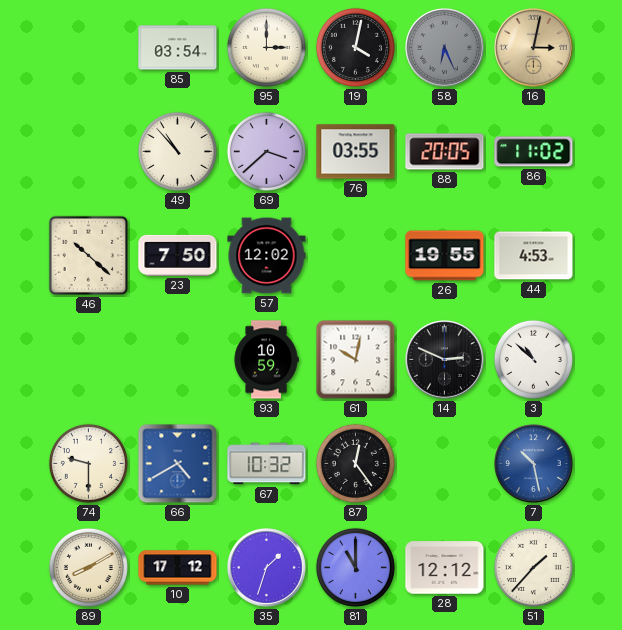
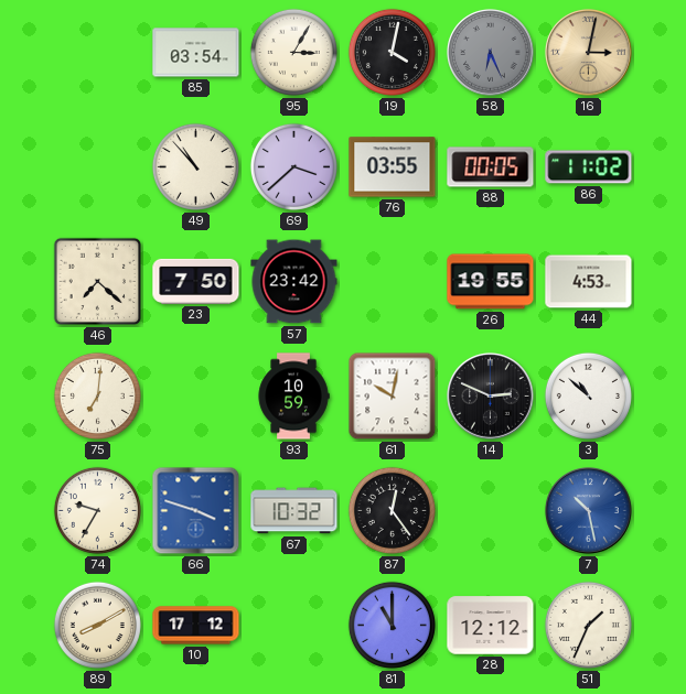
95: 3:00 -> 3:05 (293, 52)
88: 20:05 -> 00:05 (491, 167)
46: 10:22 -> 7:22 (98, 282)
57: 12:02 -> 23:42 (294, 282)
75: none -> 7:01 (97, 395)
74: 9:30 -> 9:35 (97, 510)
66: 4:40 -> 3:48 (196, 511)
35: 1:33 -> none (267, 568)
51: 1:37 -> 1:34 (588, 625)
